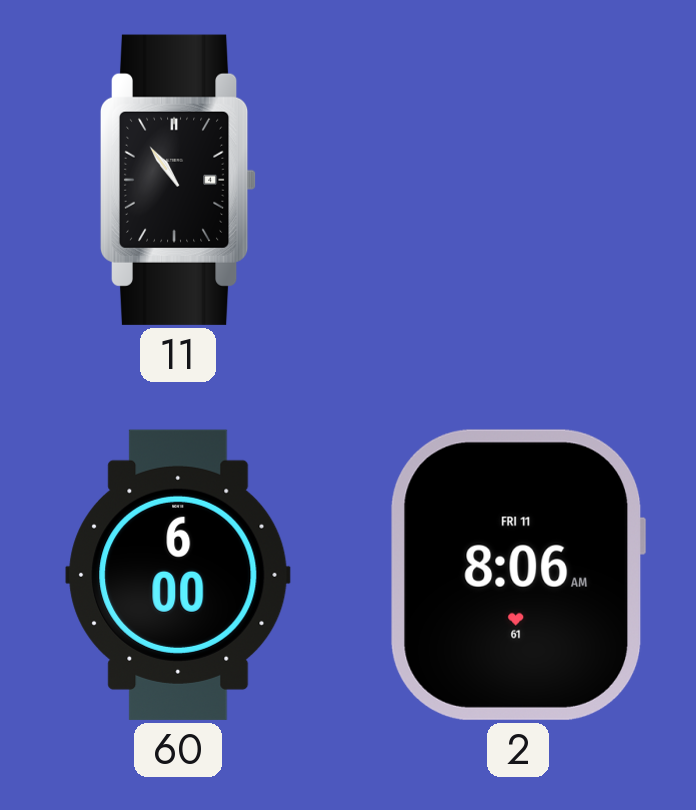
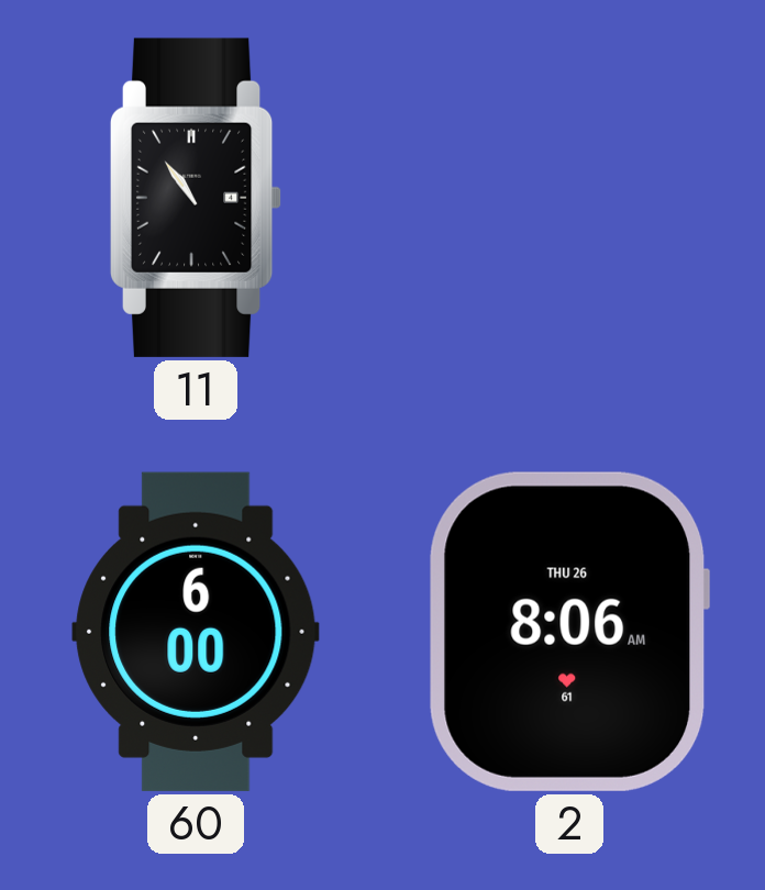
2 date: FRI 11 -> THU 26 (569, 632)
